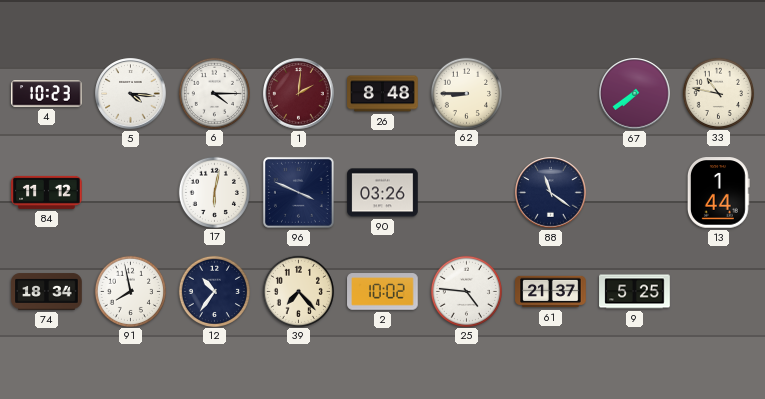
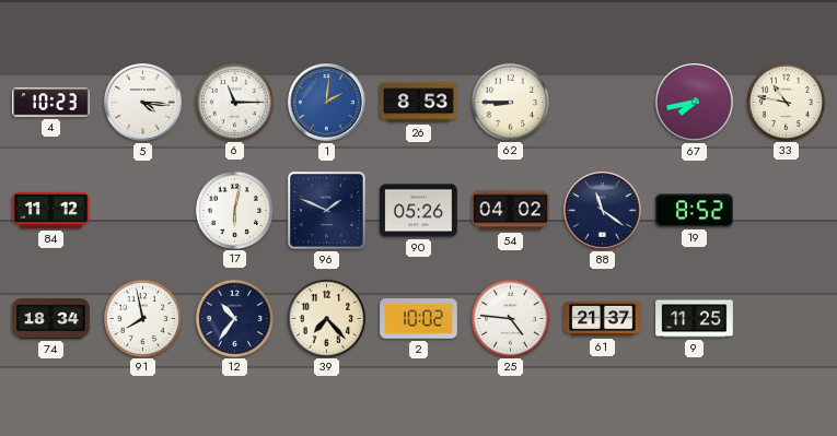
6: 4:15 -> 11:15 (234, 102)
1 dial: burgundy -> blue (327, 103)
26: 8:48 -> 8:53 (419, 103)
67: 7:39 -> 7:43 (695, 103)
96: 3:49 -> 1:49 (326, 210)
90: 03:26 -> 05:26 (419, 211)
54: none -> 04:02 (511, 211)
19: none -> 8:52 (695, 211)
13: 1:44 -> none (718, 193)
9: 5:25 -> 11:25 (695, 319)
